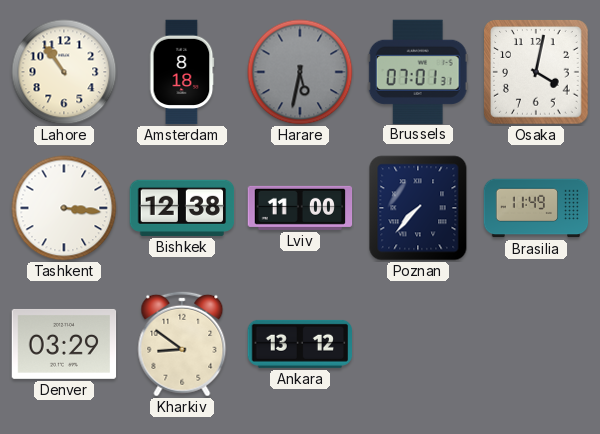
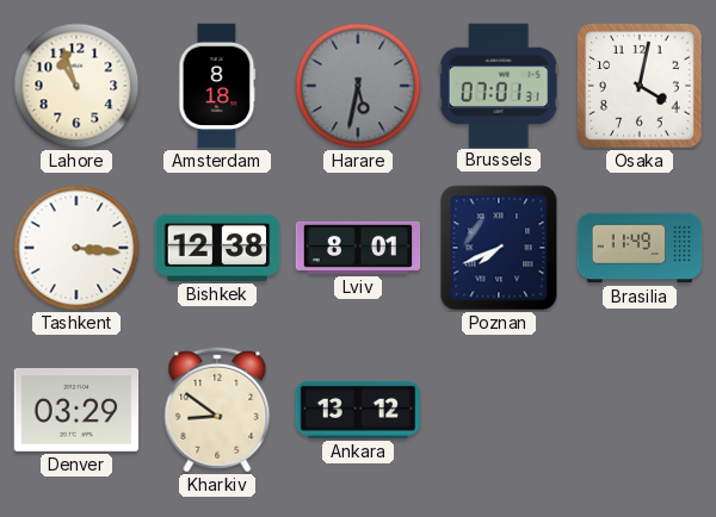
Lahore: 10:54 -> 10:57 (76, 86)
Lviv: 11:00 -> 8:01 (358, 248)
Poznan: 7:37 -> 7:41 (499, 248)
